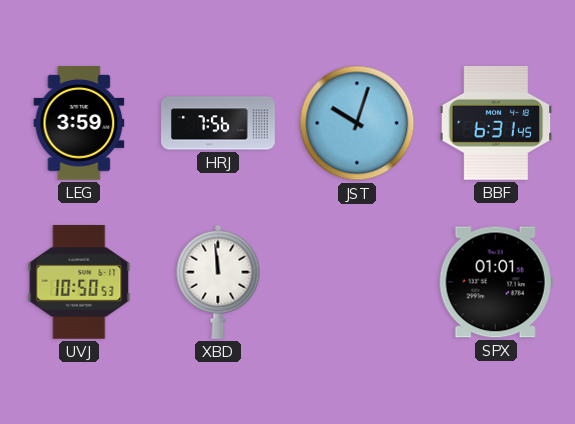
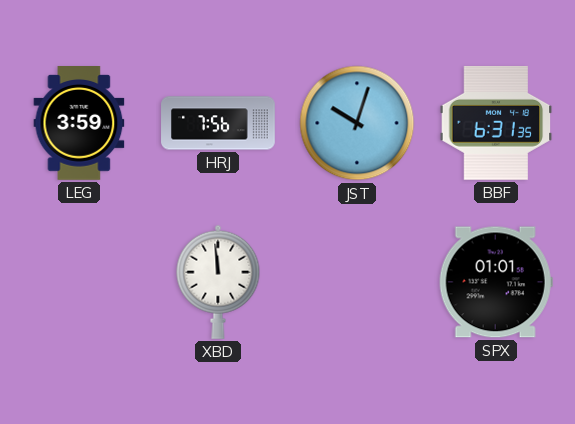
BBF: 6:31:45 -> 6:31:35 (496, 123)
UVJ: 10:50 -> none (79, 282)
